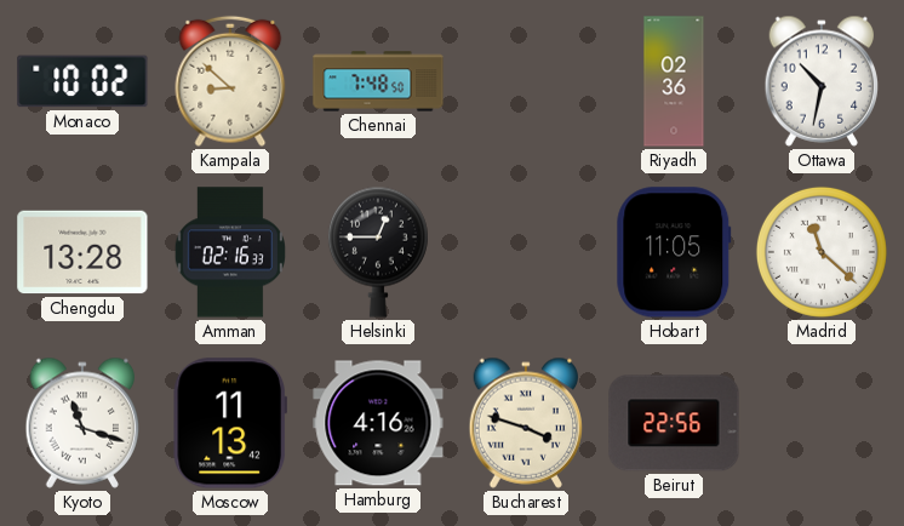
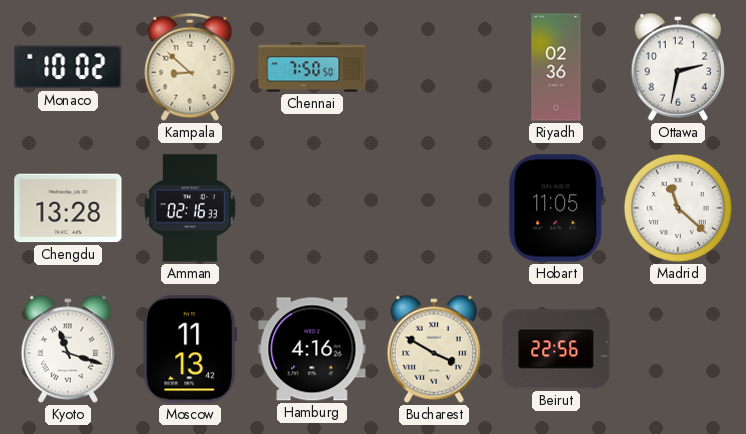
Chennai: 7:48 -> 7:50 (312, 67)
Ottawa: 10:32 -> 2:32 (678, 67)
Helsinki: 12:45 -> none (378, 252)
Bucharest: 3:48 -> 3:50 (434, 349)
